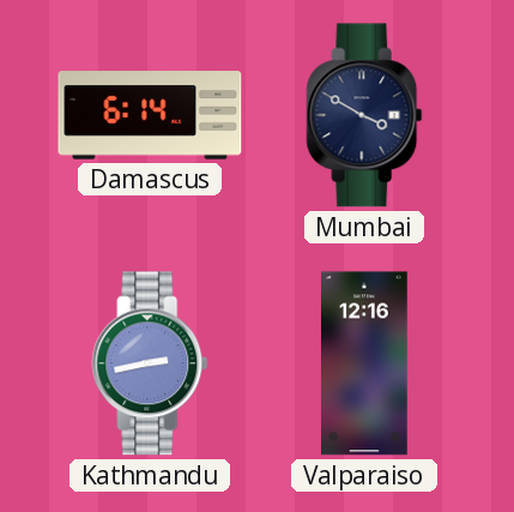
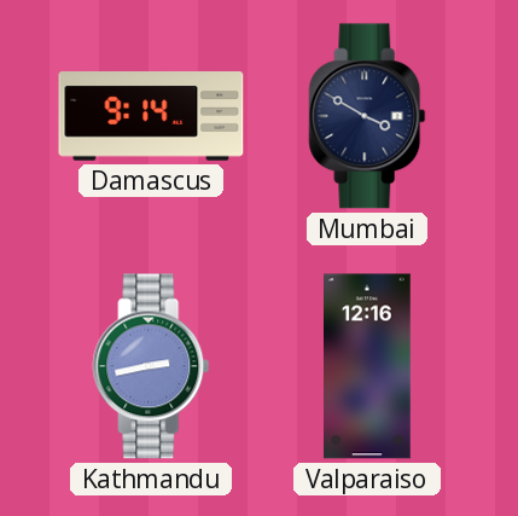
Damascus: 6:14 -> 9:14 (151, 116)
